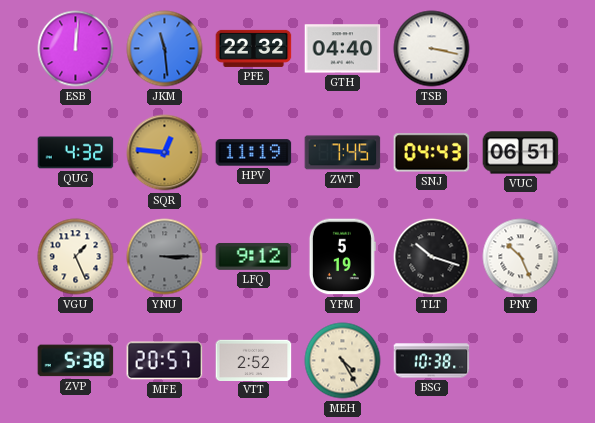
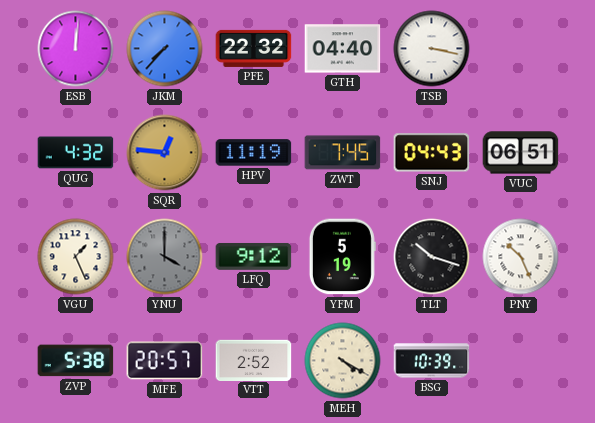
JKM: 11:29 -> 7:37 (165, 49)
YNU: 3:15 -> 4:00 (165, 257)
MEH: 4:25 -> 4:20 (343, 361)
BSG: 10:38 -> 10:39 (432, 361)
